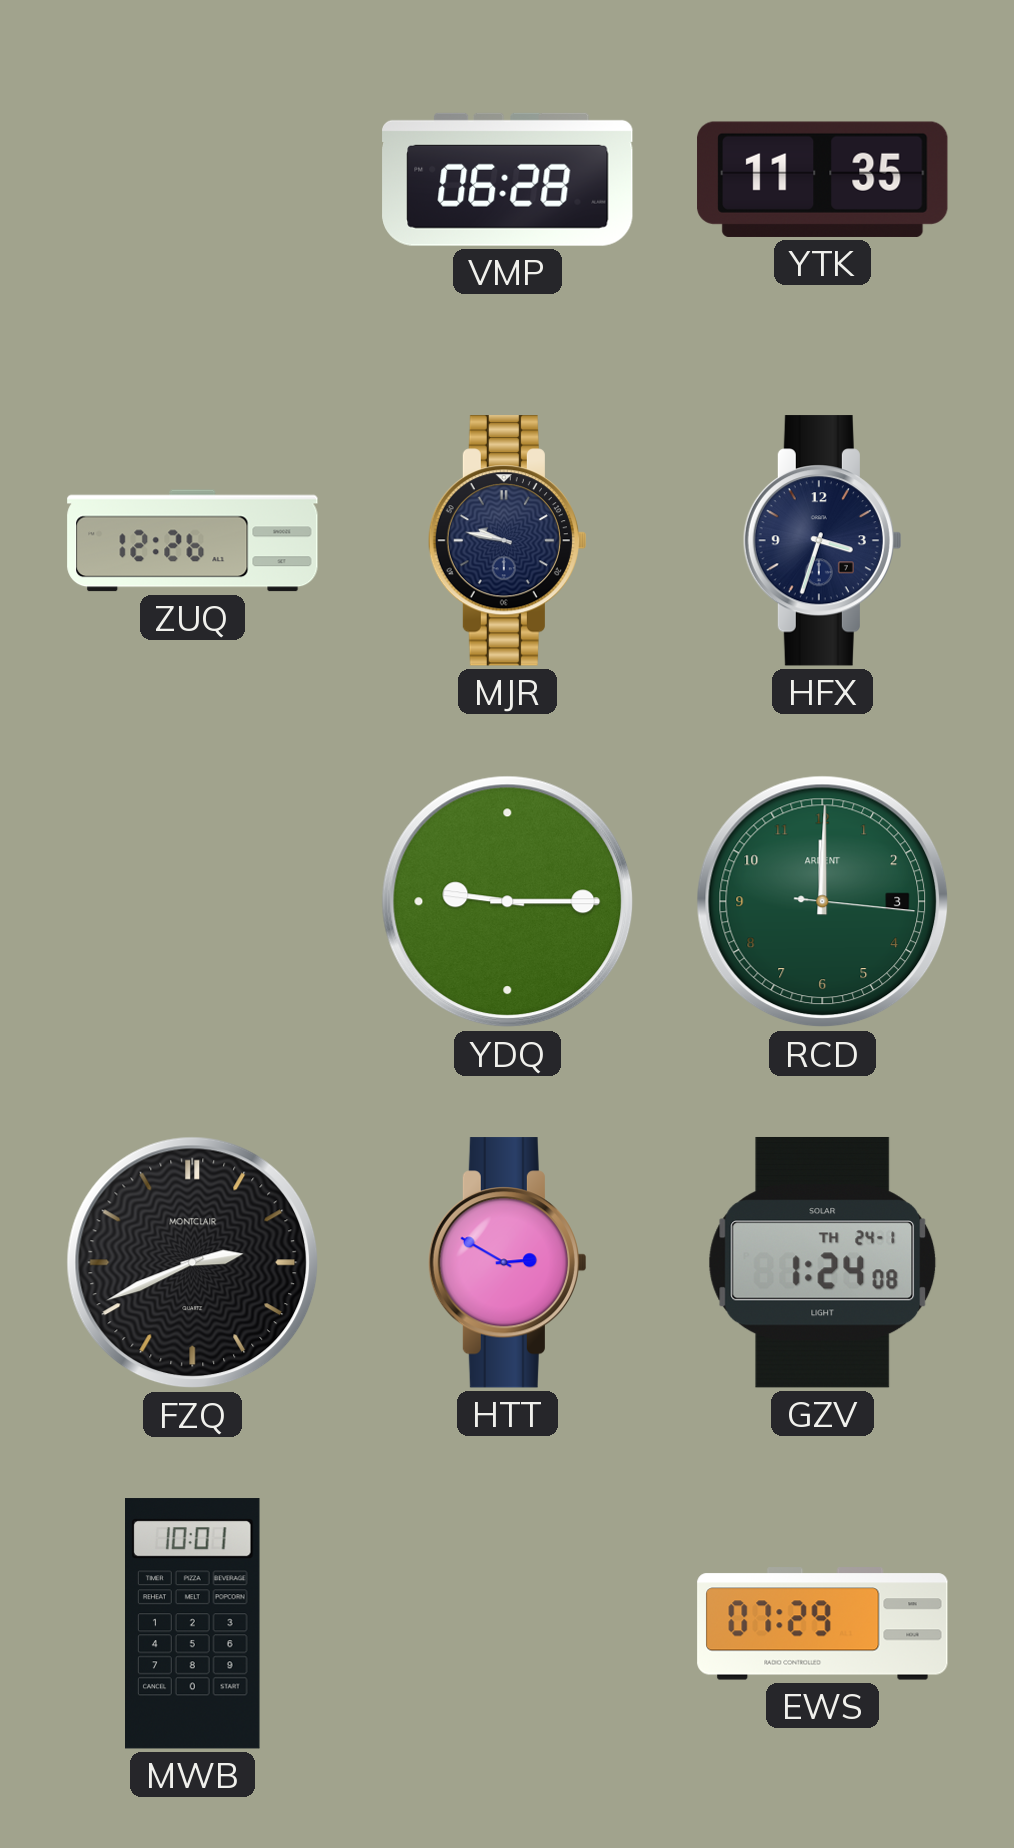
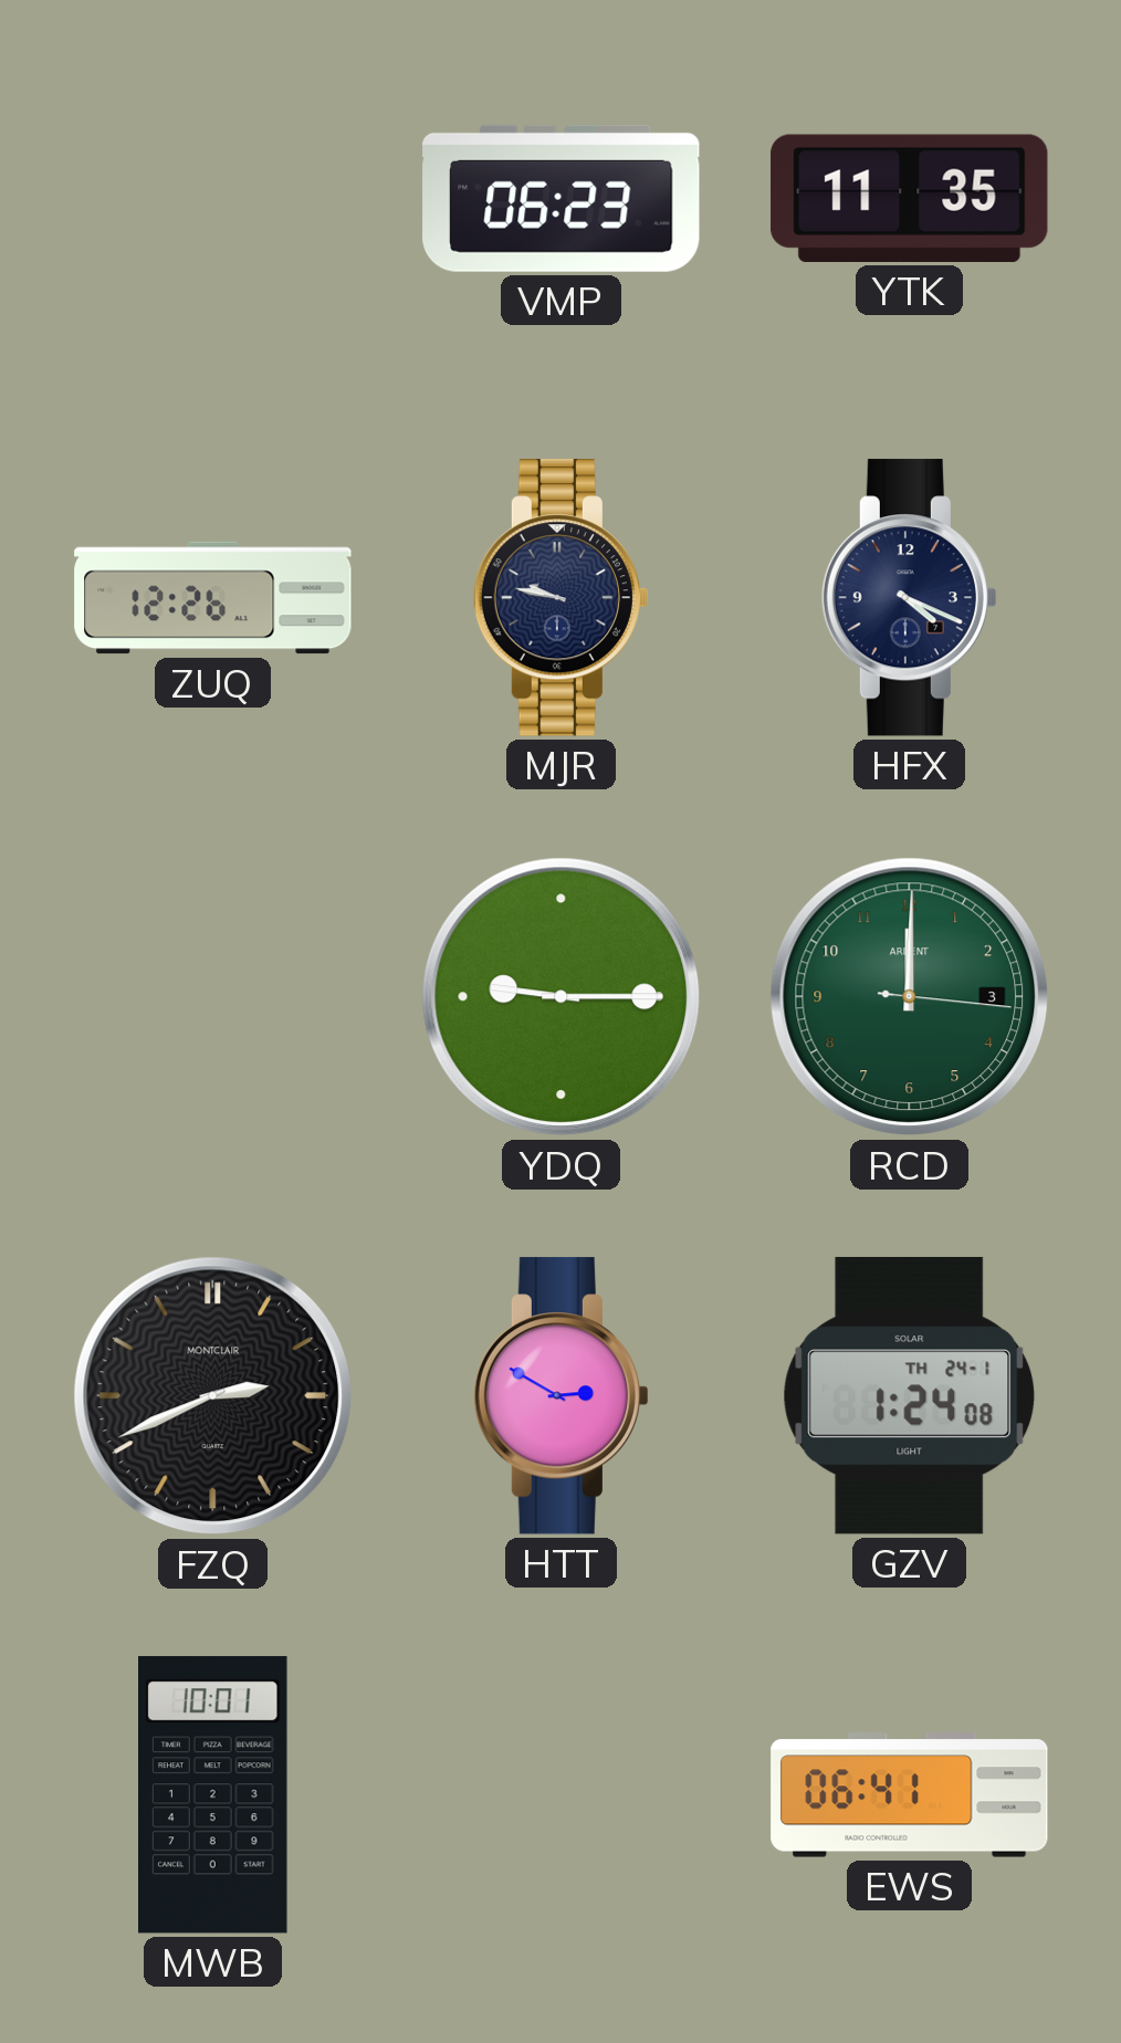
VMP: 06:28 -> 06:23 (562, 198)
HFX: 3:33 -> 4:19 (909, 598)
EWS: 07:29 -> 06:41 (910, 1795)
